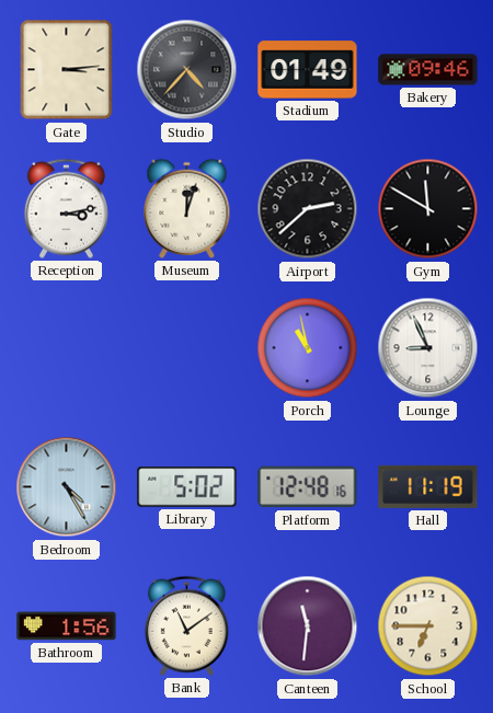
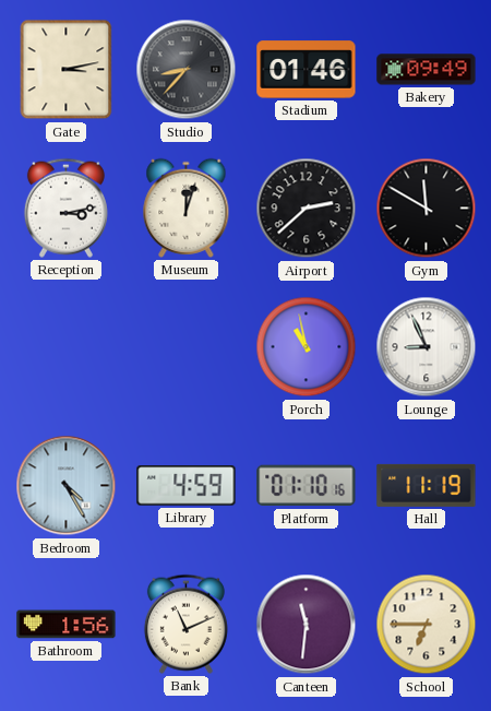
Gate: 3:14 -> 3:13 (67, 70)
Studio: 4:37 -> 8:37 (187, 70)
Stadium: 01:49 -> 01:46 (307, 70)
Bakery: 09:46 -> 09:49 (427, 70)
Library: 5:02 -> 4:59 (187, 486)
Platform: 12:48 -> 01:10 (307, 486)
Bank: 11:09 -> 11:11 (185, 624)
